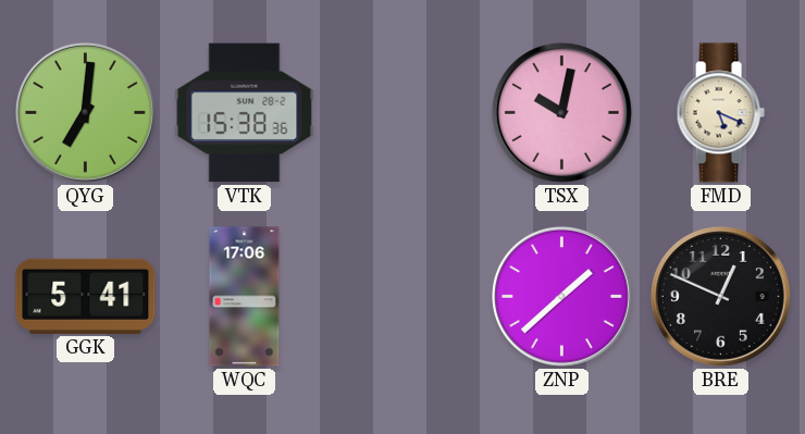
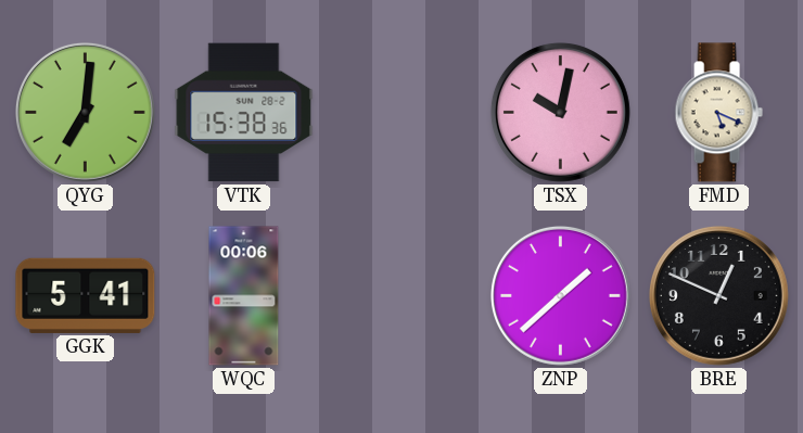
WQC: 17:06 -> 00:06 (244, 296)
